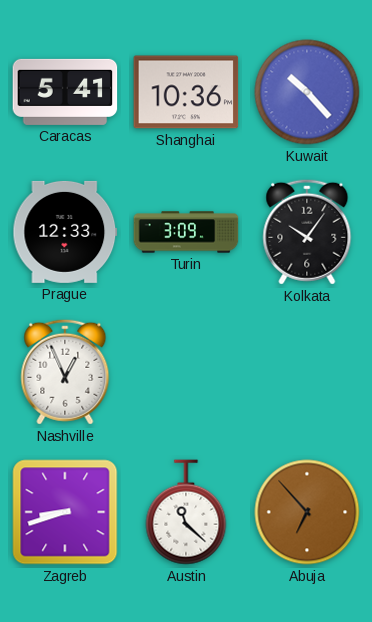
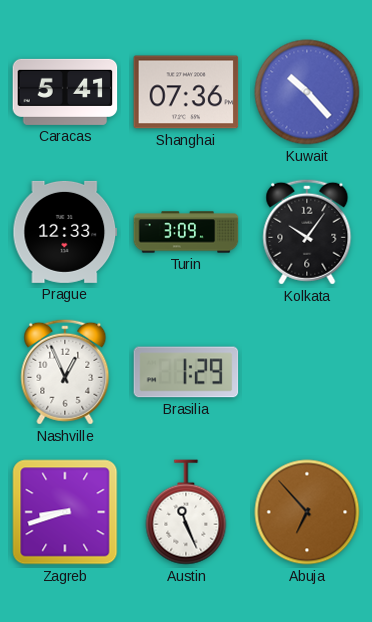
Shanghai: 10:36 -> 07:36 (186, 92)
Brasilia: none -> 1:29 (186, 372)
Austin: 11:22 -> 11:26 (186, 512)
